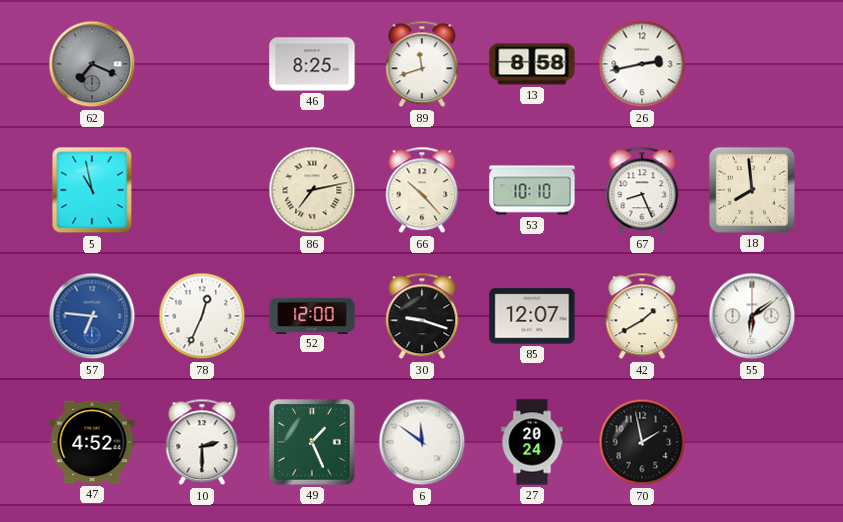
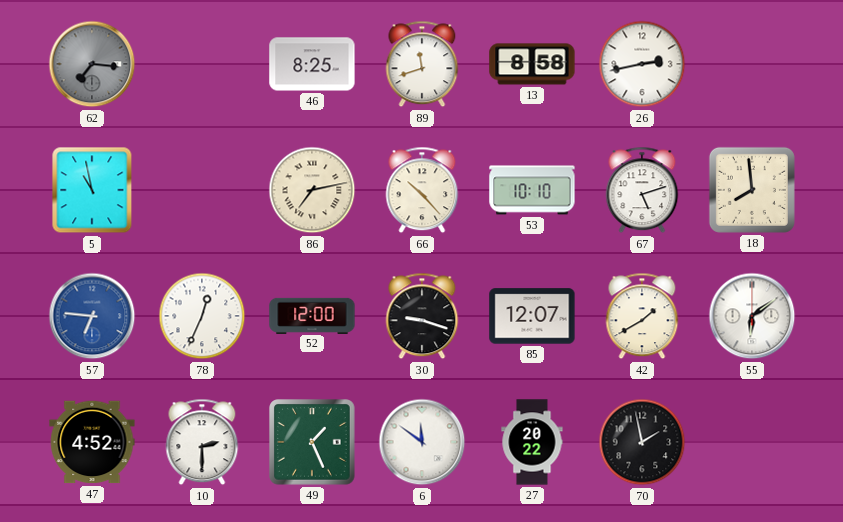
62: 7:19 -> 7:16 (92, 64)
67: 8:26 -> 5:12 (642, 190)
27: 20:24 -> 20:22 (532, 442)
